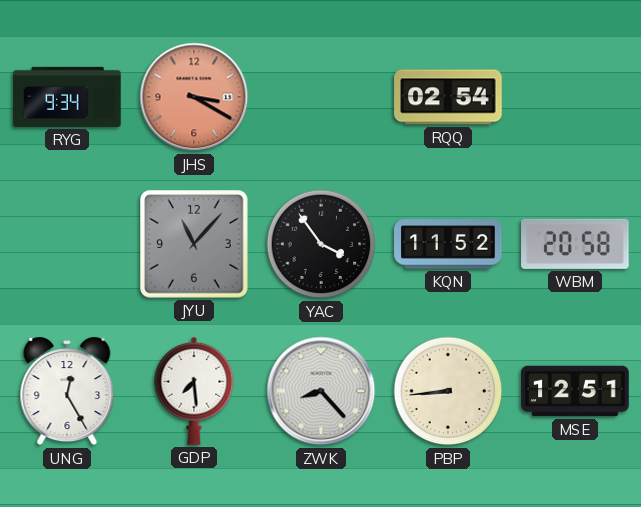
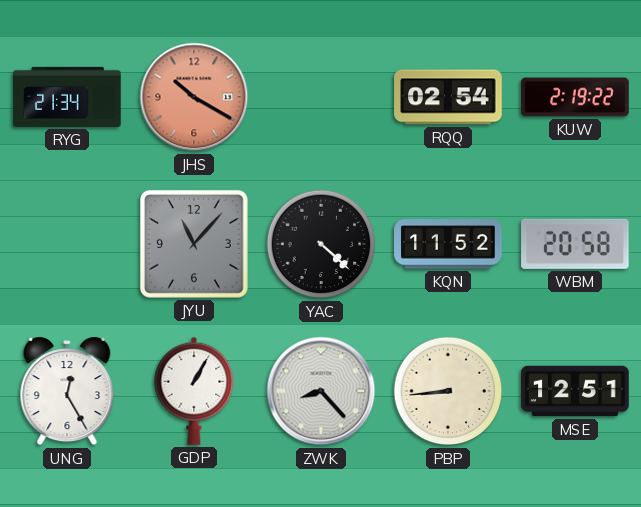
RYG: 9:34 -> 21:34 (67, 97)
JHS: 3:20 -> 10:20 (194, 97)
KUW: none -> 2:19 (575, 97)
YAC: 3:54 -> 4:22 (321, 244)
GDP: 7:29 -> 1:05 (194, 391)
